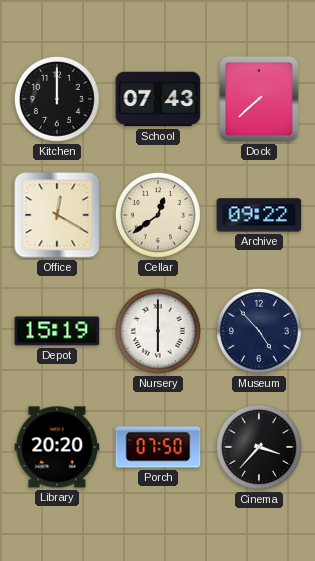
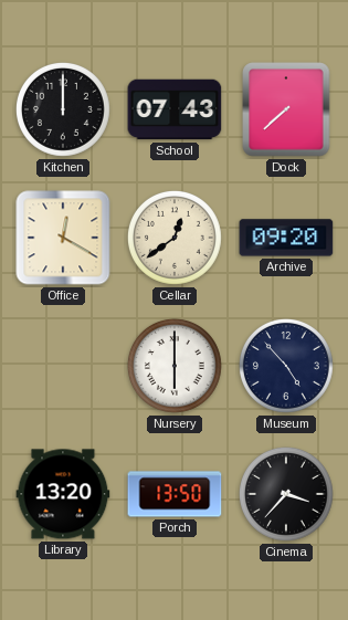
Archive: 09:22 -> 09:20 (286, 238)
Depot: 15:19 -> none (57, 331)
Library: 20:20 -> 13:20 (63, 494)
Porch: 07:50 -> 13:50 (175, 494)
